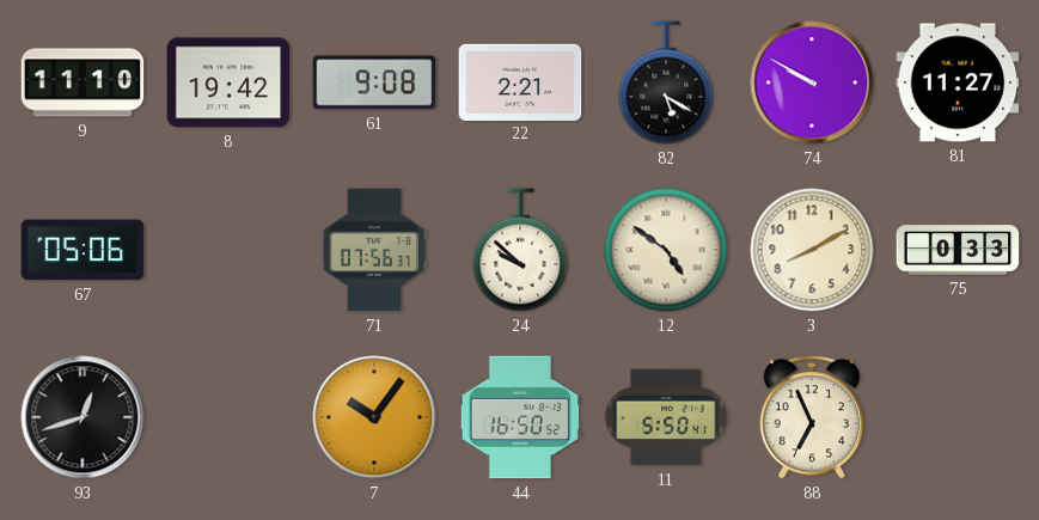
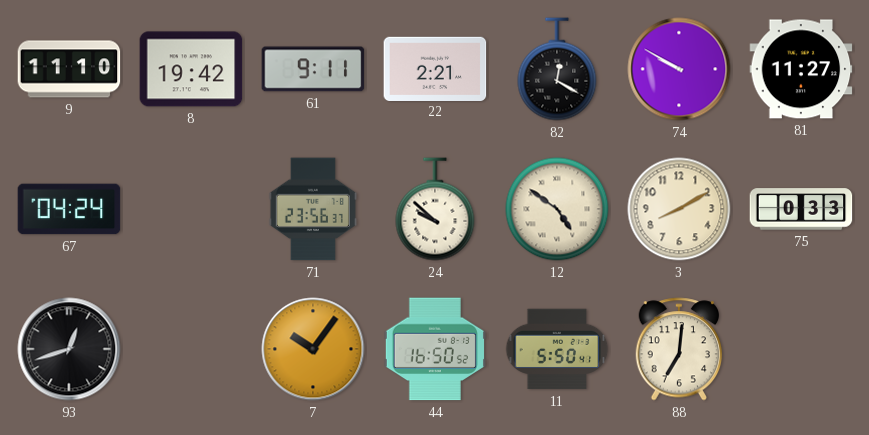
61: 9:08 -> 9:11 (313, 69)
82: 5:20 -> 12:20 (557, 69)
67: 05:06 -> 04:24 (69, 209)
71: 07:56 -> 23:56 (313, 209)
88: 6:56 -> 7:01 (679, 349)
